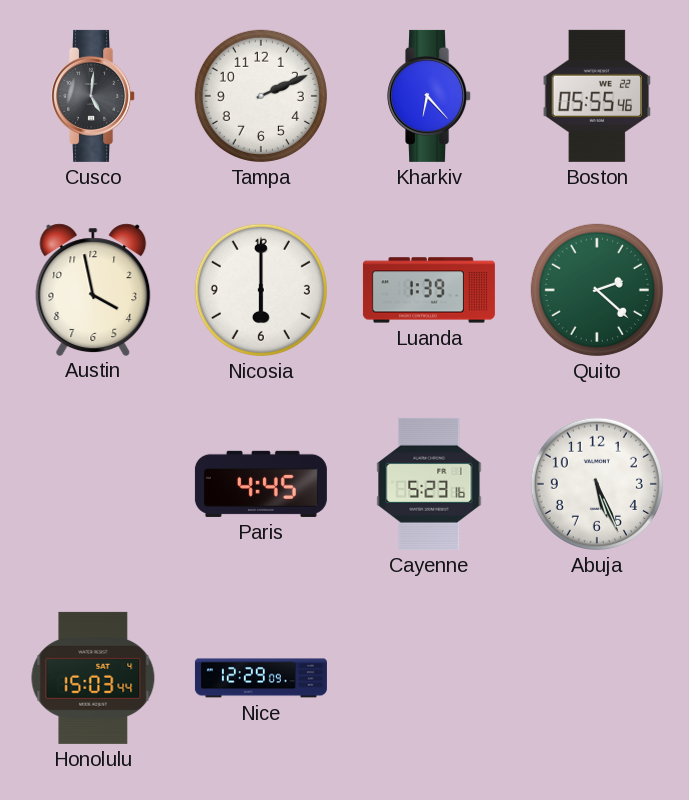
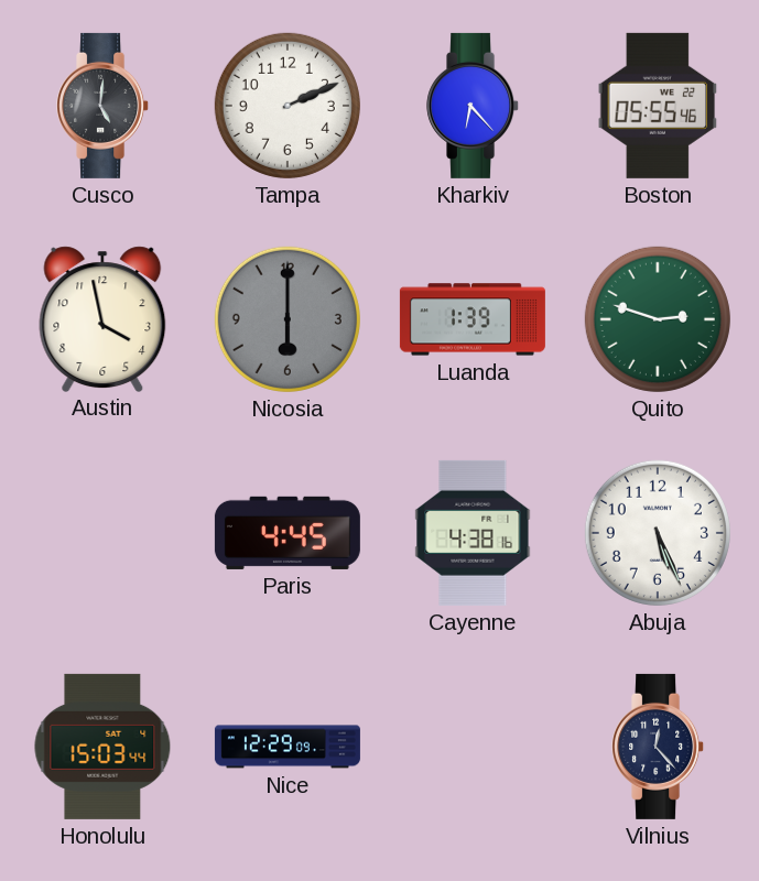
Nicosia dial: white -> grey (288, 319)
Quito: 2:22 -> 2:48 (658, 319)
Cayenne: 5:23 -> 4:38 (473, 533)
Vilnius: none -> 12:23 (659, 747)
